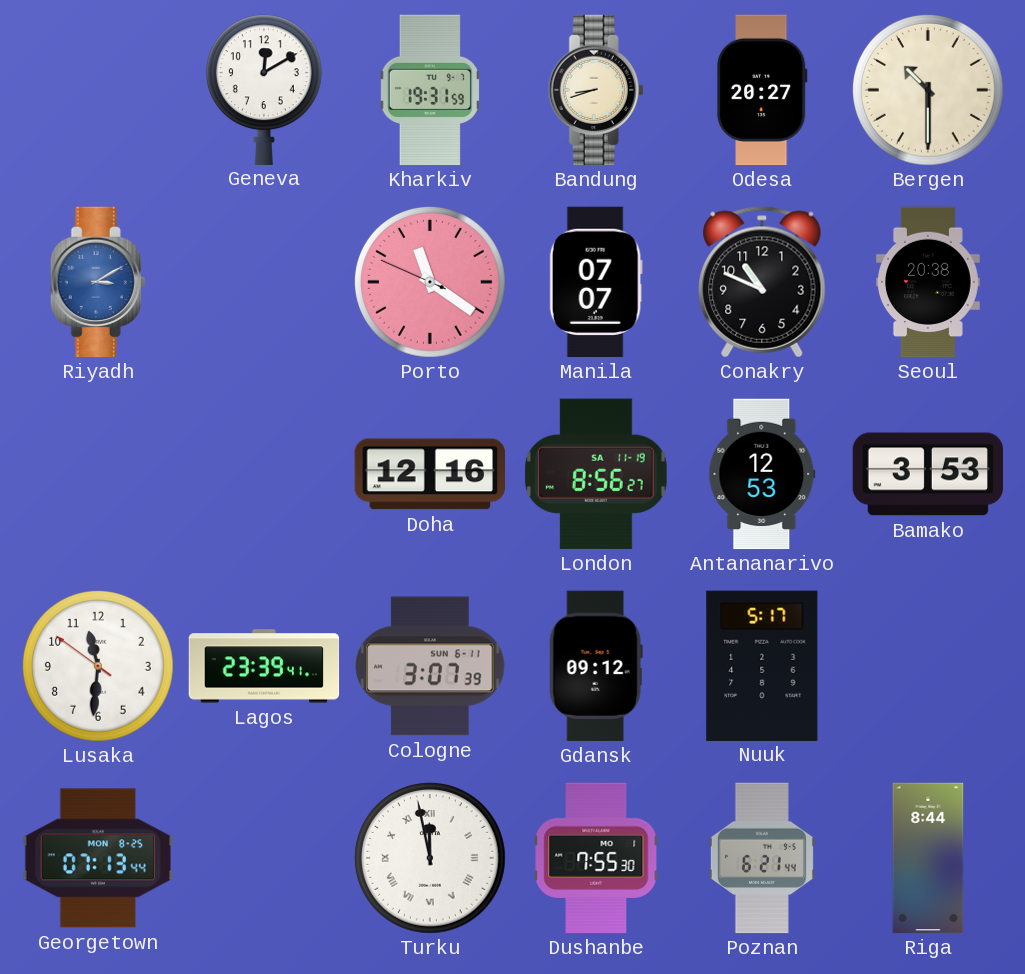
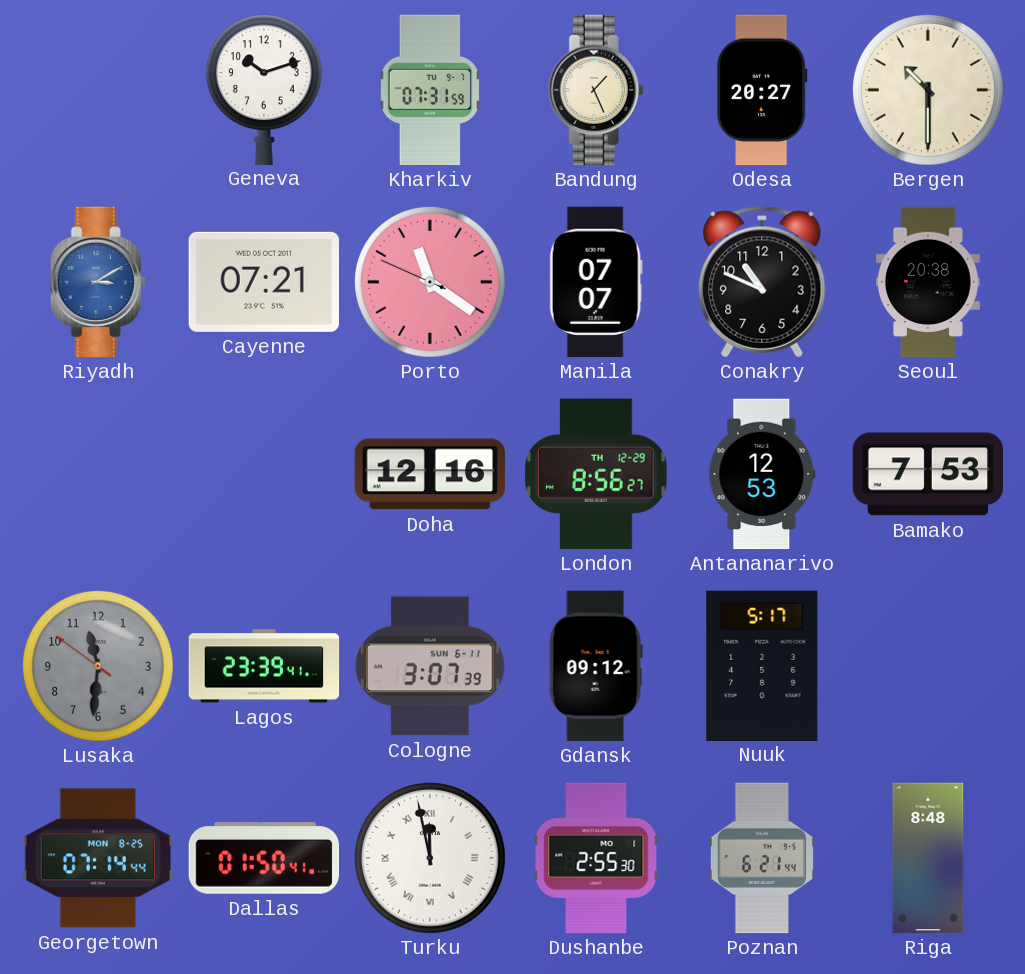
Geneva: 12:10 -> 10:12 (264, 89)
Kharkiv: 19:31 -> 07:31 (430, 90)
Bandung: 8:42 -> 1:26 (596, 90)
Cayenne: none -> 07:21 (263, 282)
London date: SA 11-19 -> TH 12-29 (597, 474)
Bamako: 3:53 -> 7:53 (928, 474)
Lusaka dial: white -> grey (99, 667)
Georgetown: 07:13 -> 07:14 (97, 858)
Dallas: none -> 01:50 (264, 858)
Dushanbe: 7:55 -> 2:55 (596, 858)
Riga: 8:44 -> 8:48 (928, 858)
